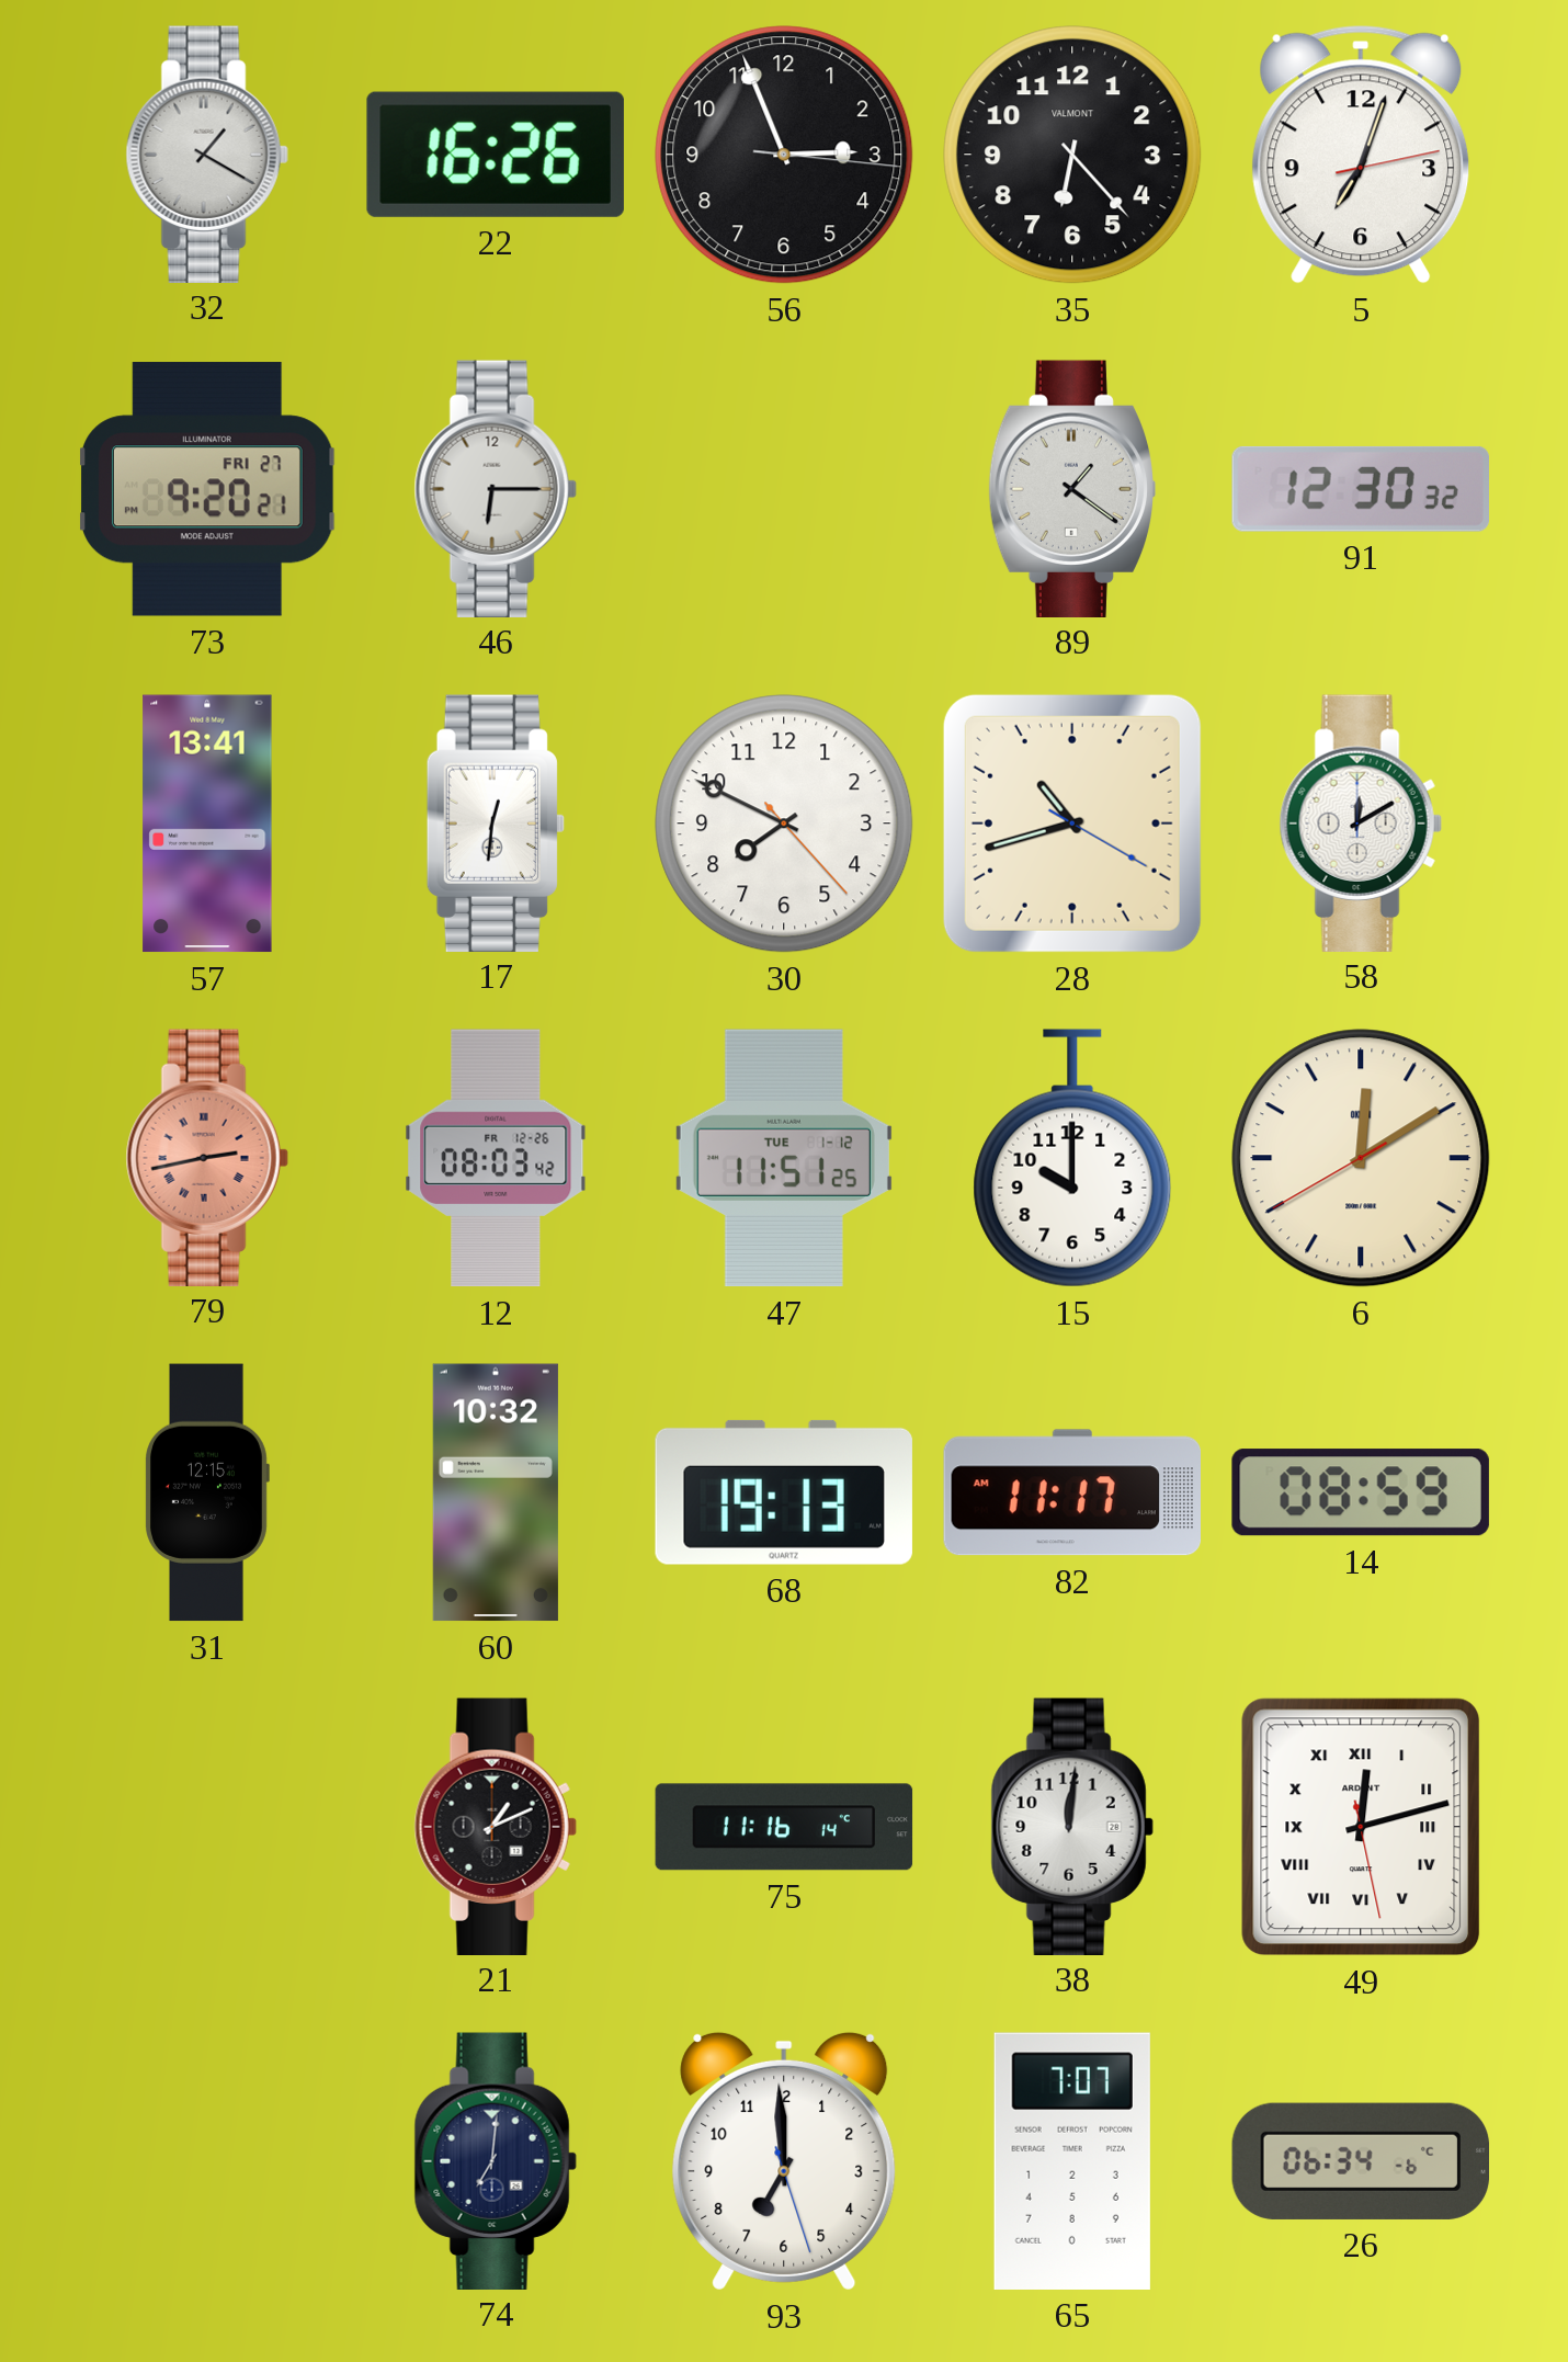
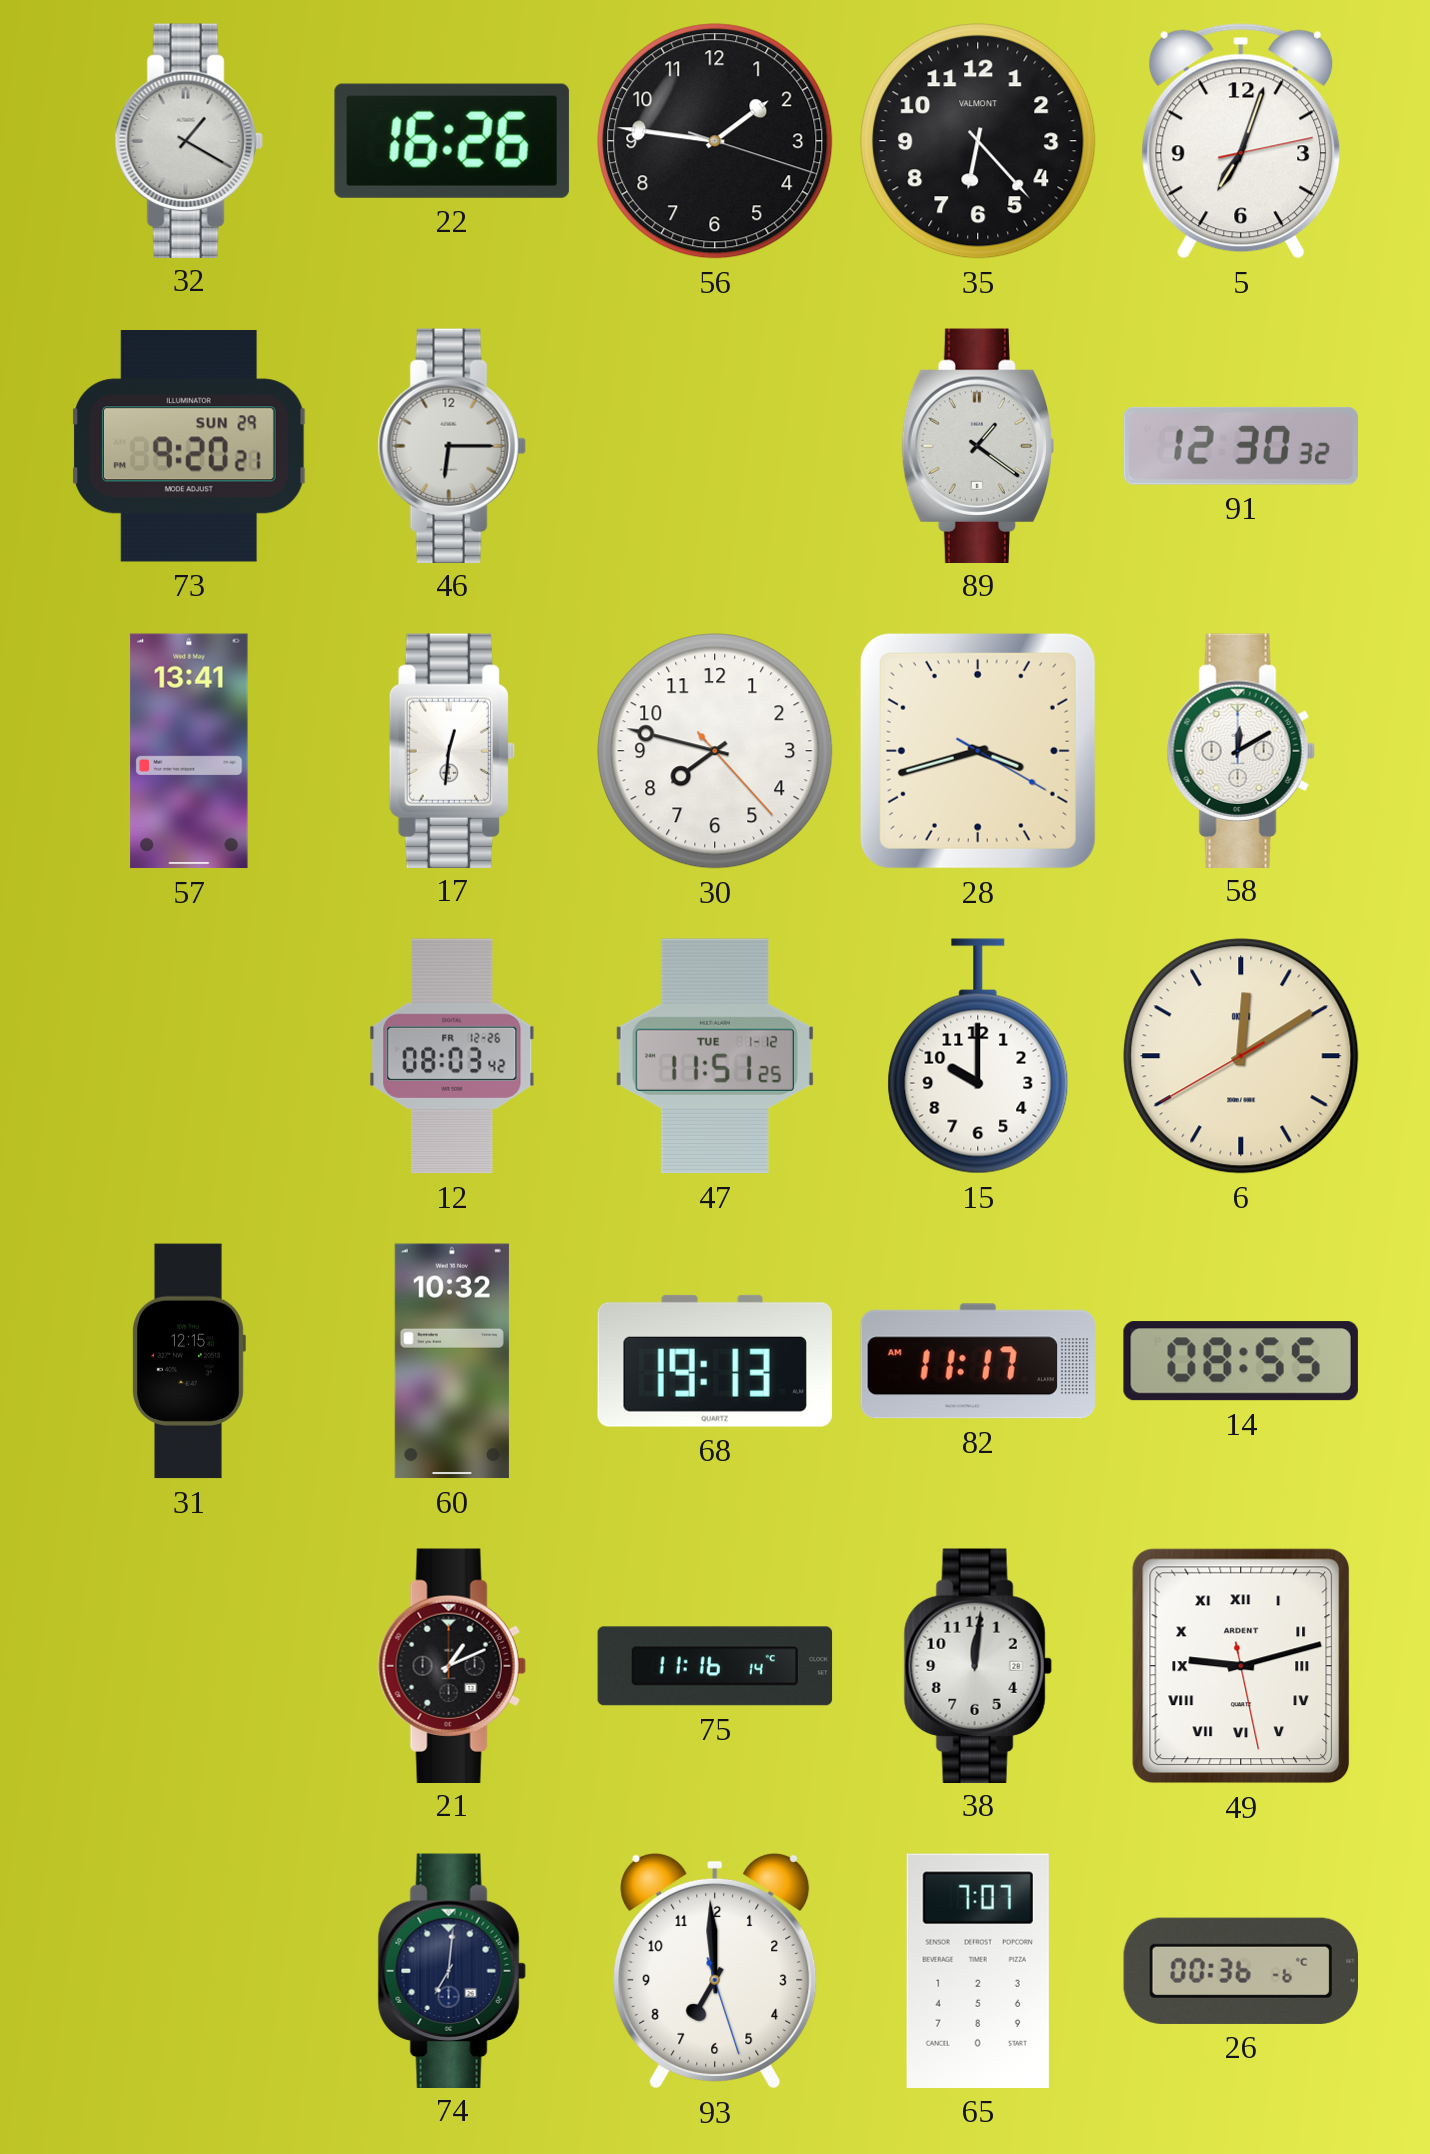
56: 2:56 -> 1:46 (715, 141)
73 date: FRI 27 -> SUN 29 (190, 446)
30: 7:49 -> 7:47 (715, 751)
28: 10:42 -> 3:42 (978, 751)
79: 2:43 -> none (207, 1157)
14: 08:59 -> 08:55 (1241, 1361)
49: 12:12 -> 9:12 (1241, 1666)
26: 06:34 -> 00:36 (1241, 1971)
